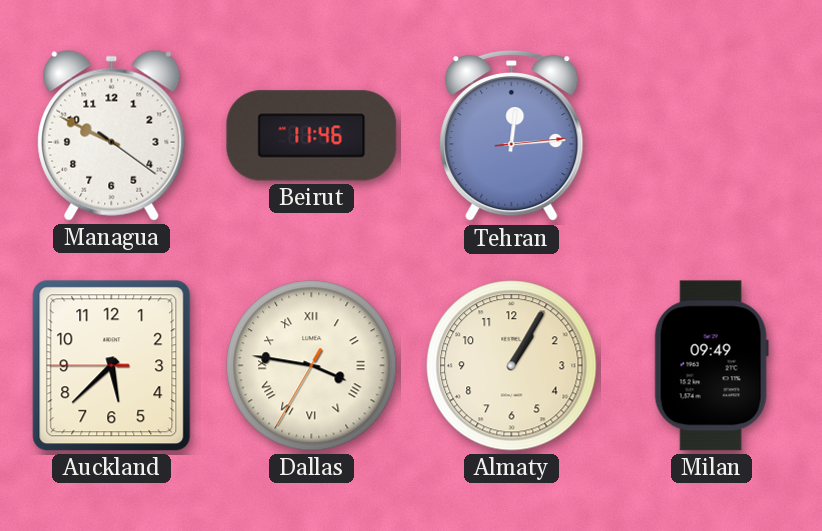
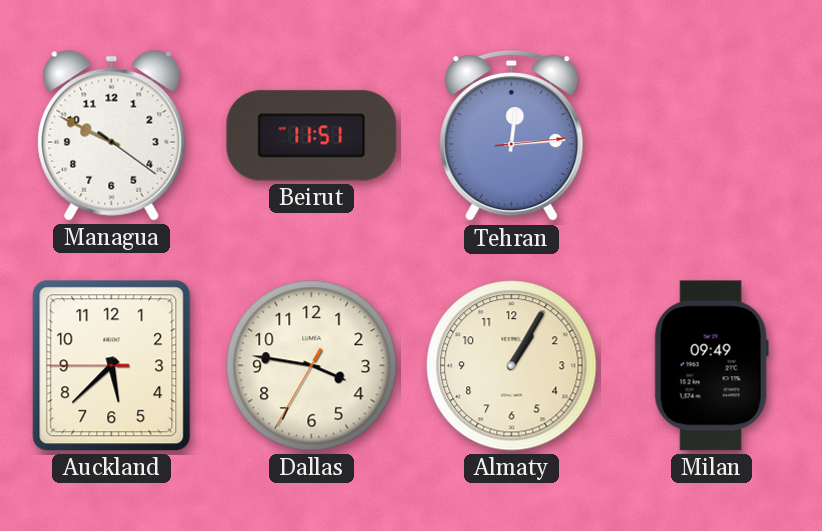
Beirut: 11:46 -> 11:51 (312, 136)
Dallas numerals: Roman -> Arabic (312, 366)
